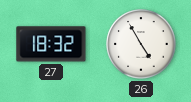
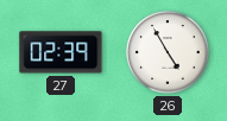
27: 18:32 -> 02:39 (61, 52)
